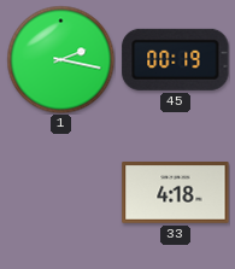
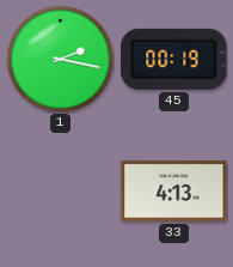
33: 4:18 -> 4:13 (174, 192)
